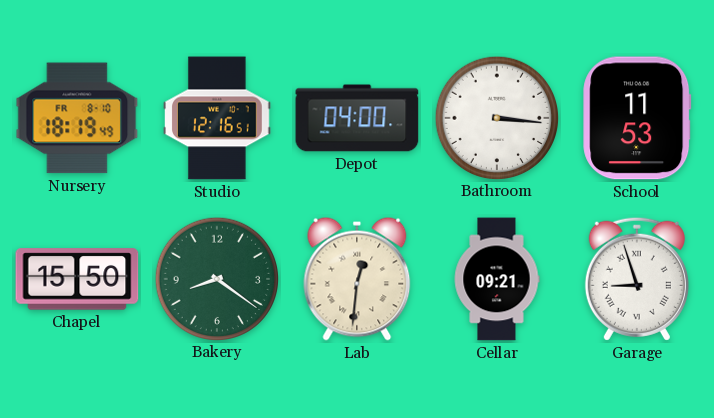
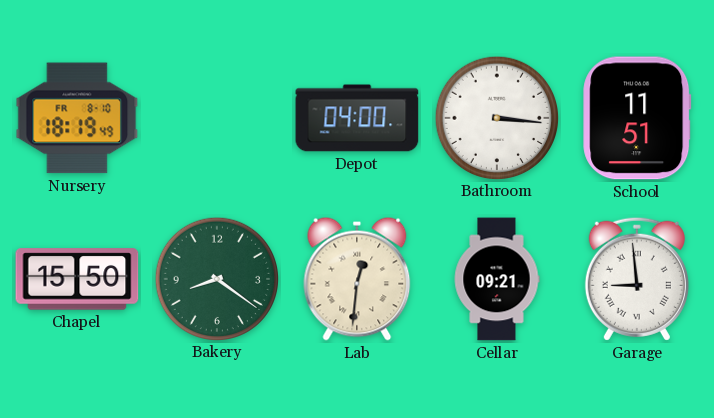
Studio: 12:16 -> none (218, 118)
School: 11:53 -> 11:51 (637, 118)
Garage: 8:57 -> 8:59 (637, 279)
